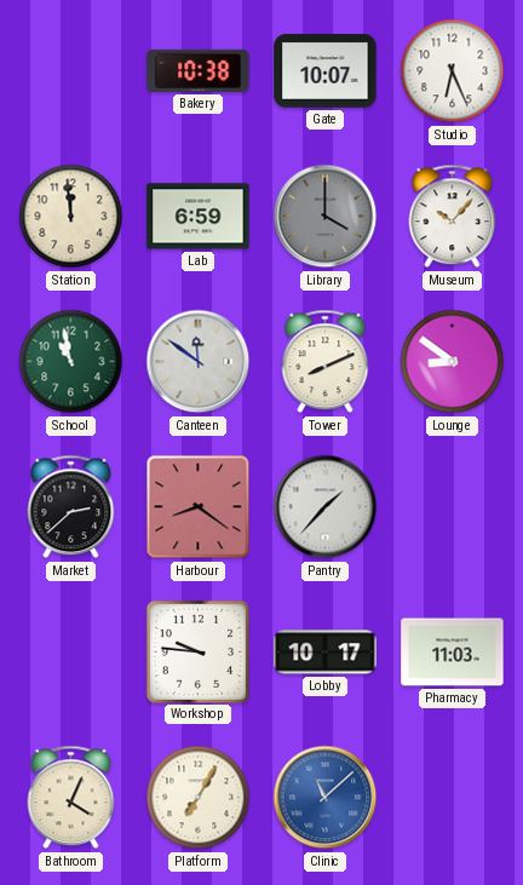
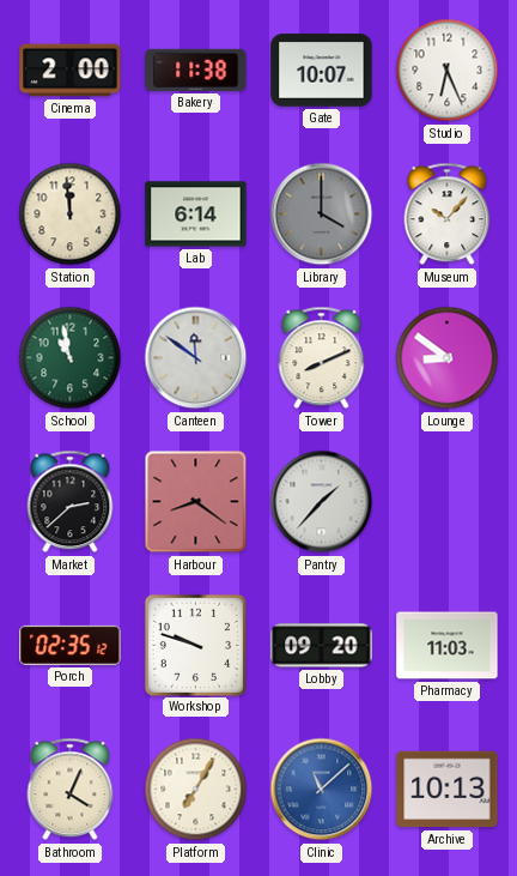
Cinema: none -> 2:00 (71, 71)
Bakery: 10:38 -> 11:38 (196, 70)
Lab: 6:59 -> 6:14 (196, 215)
Porch: none -> 02:35 (71, 645)
Workshop: 9:46 -> 9:48 (195, 645)
Lobby: 10:17 -> 09:20 (322, 646)
Archive: none -> 10:13 (448, 790)
